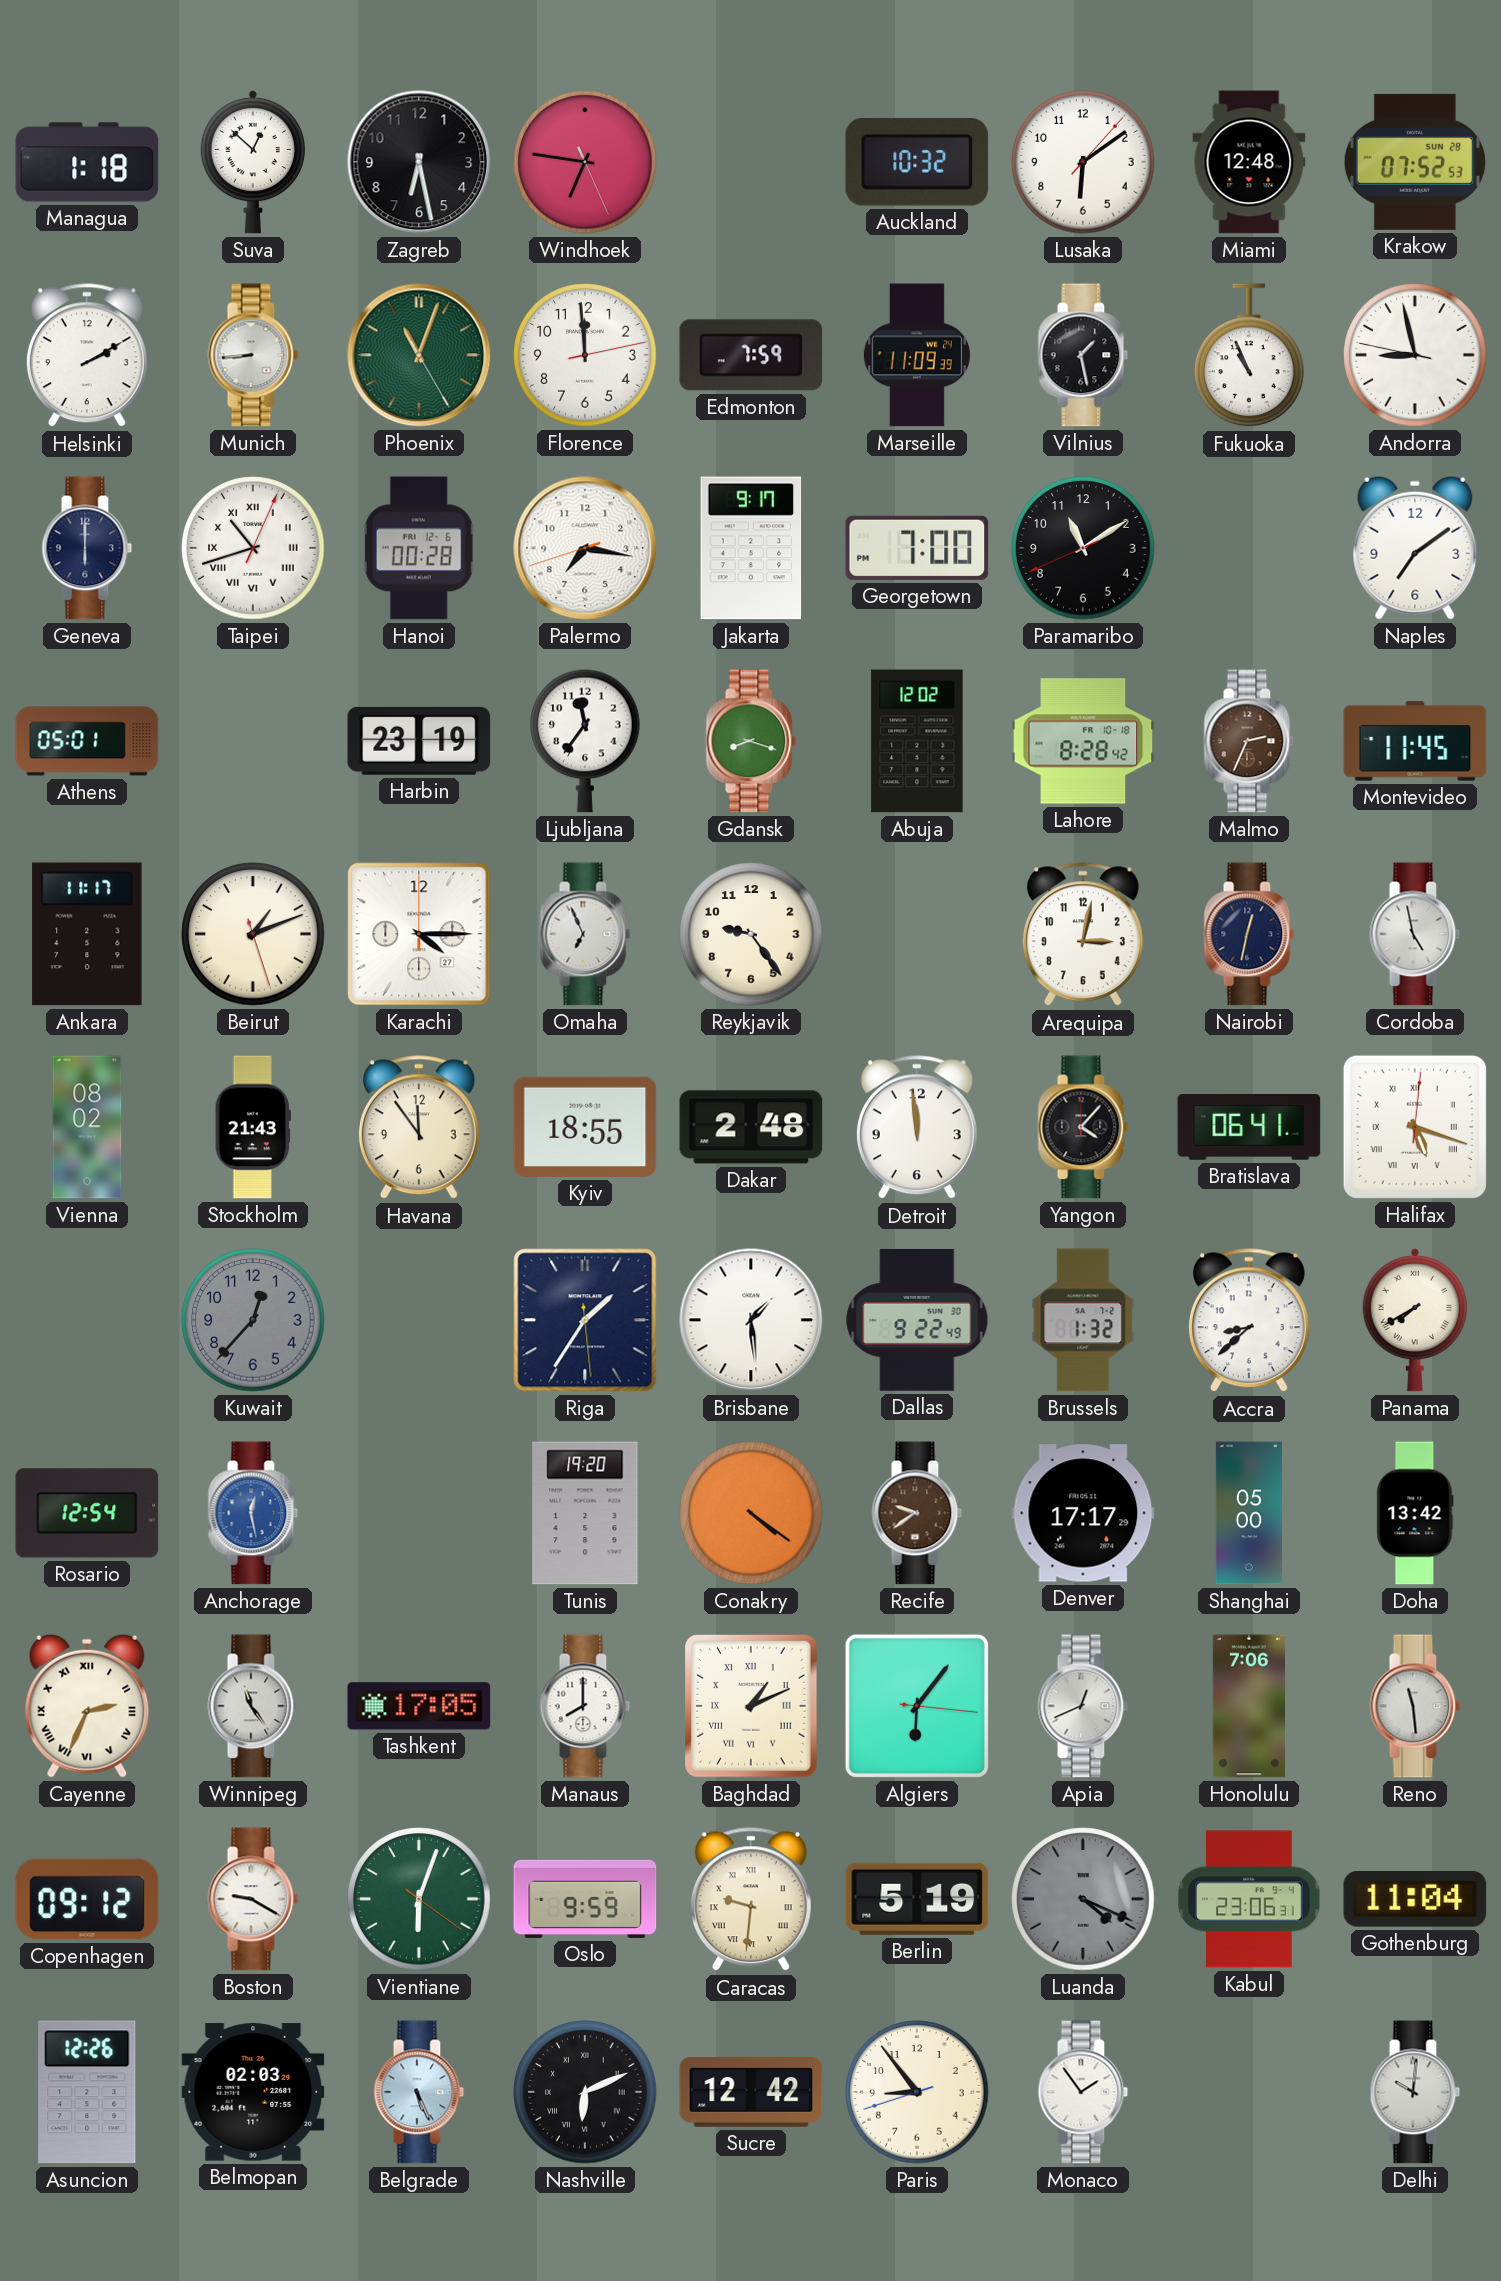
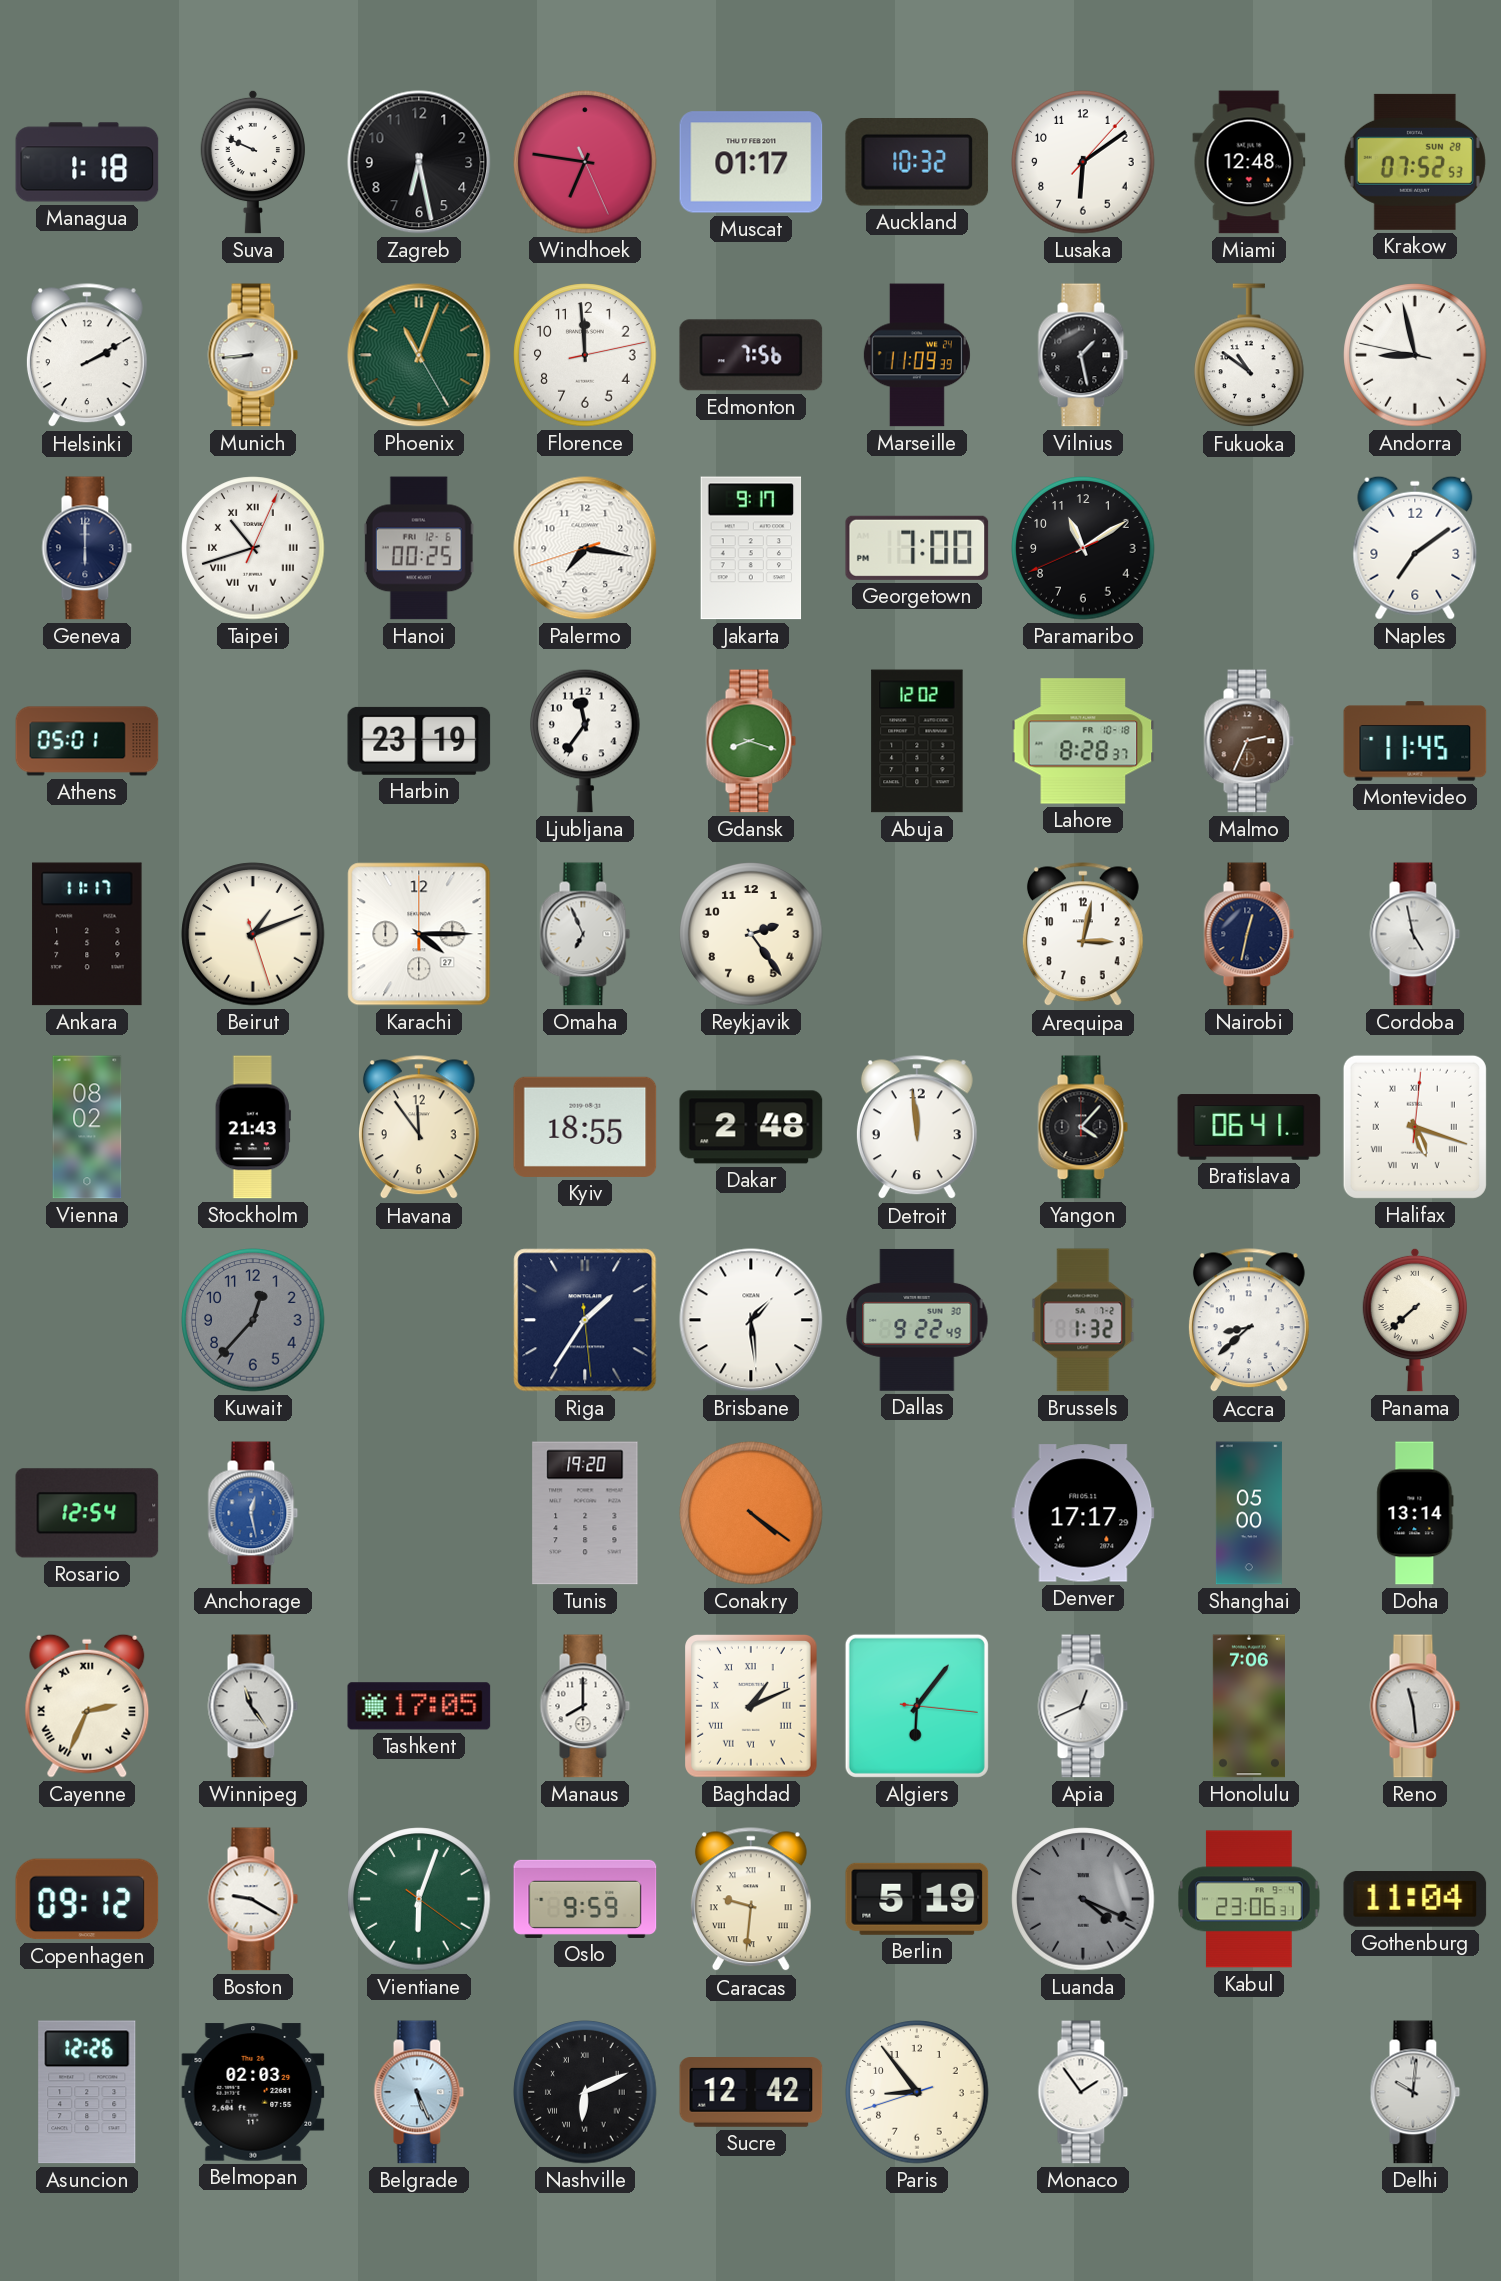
Suva: 12:52 -> 9:49 (253, 162)
Muscat: none -> 01:17 (751, 162)
Edmonton: 7:59 -> 7:56 (751, 355)
Fukuoka: 10:56 -> 10:51 (1249, 356)
Hanoi: 00:28 -> 00:25 (419, 548)
Lahore: 8:28:42 -> 8:28:37 (1083, 741)
Reykjavik: 9:24 -> 2:24 (751, 934)
Panama: 7:40 -> 7:38 (1415, 1320)
Recife: 9:39 -> none (917, 1513)
Doha: 13:42 -> 13:14 (1415, 1513)
